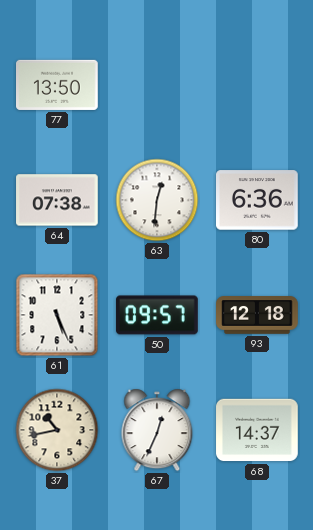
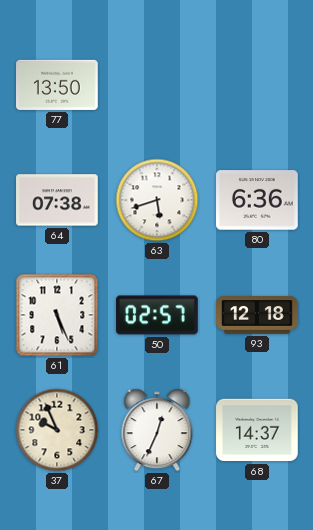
63: 12:31 -> 5:42 (157, 200)
50: 09:57 -> 02:57 (157, 315)
37: 10:43 -> 9:56 (57, 430)
